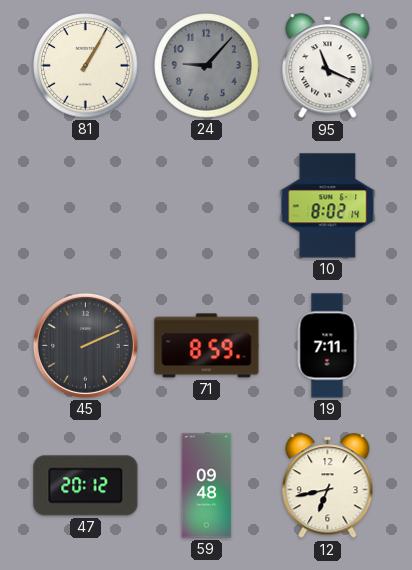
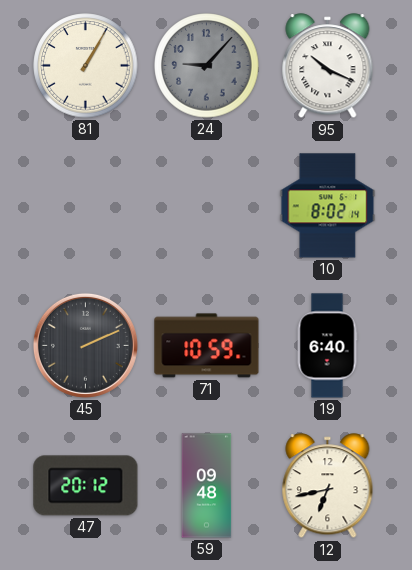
95: 11:19 -> 10:19 (328, 66)
71: 8:59 -> 10:59 (207, 346)
19: 7:11 -> 6:40 (327, 346)
